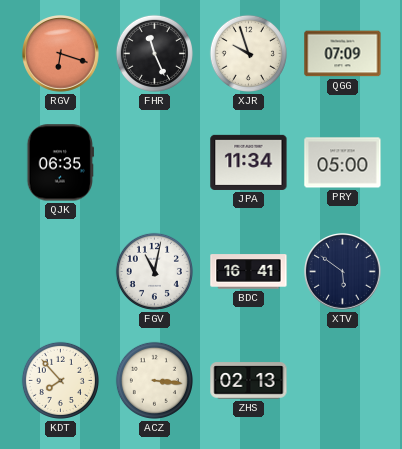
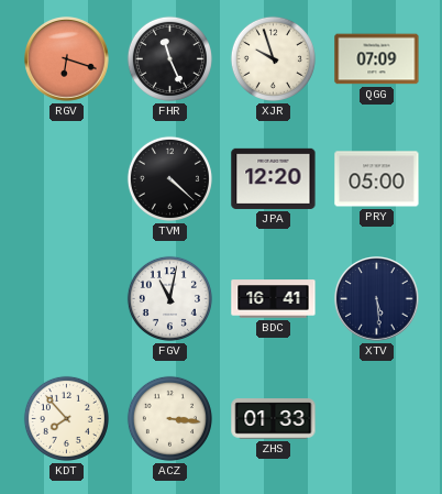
QJK: 06:35 -> none (60, 163)
TVM: none -> 4:22 (169, 178)
JPA: 11:34 -> 12:20 (274, 178)
XTV: 5:51 -> 5:29 (377, 299)
ZHS: 02:13 -> 01:33 (274, 419)
